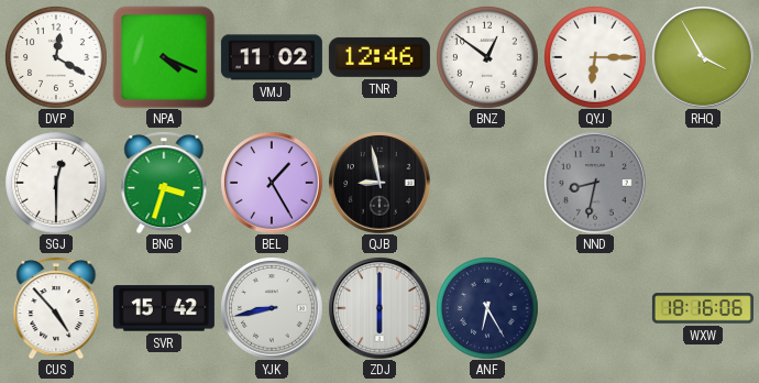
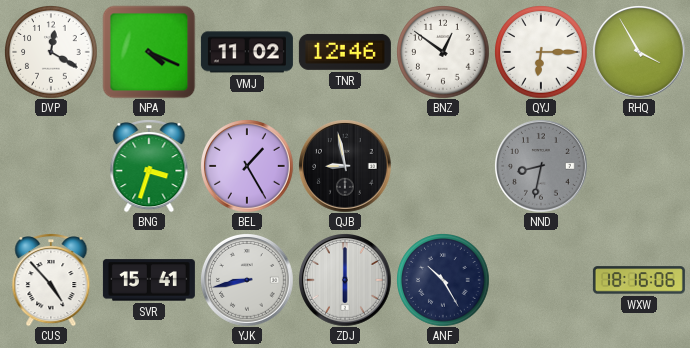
SGJ: 12:30 -> none (56, 183)
SVR: 15:42 -> 15:41 (149, 280)
ANF: 6:25 -> 10:25 (443, 280)
